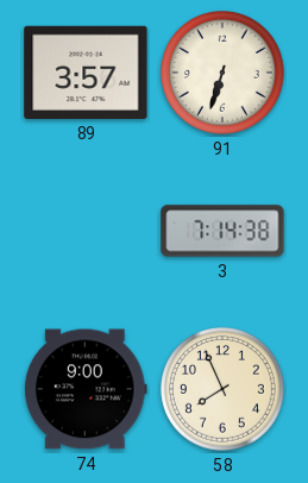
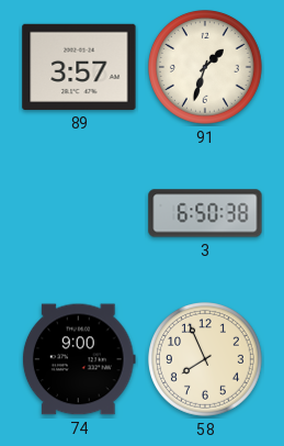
91: 6:33 -> 1:33 (206, 68)
3: 7:14 -> 6:50 (205, 213)
